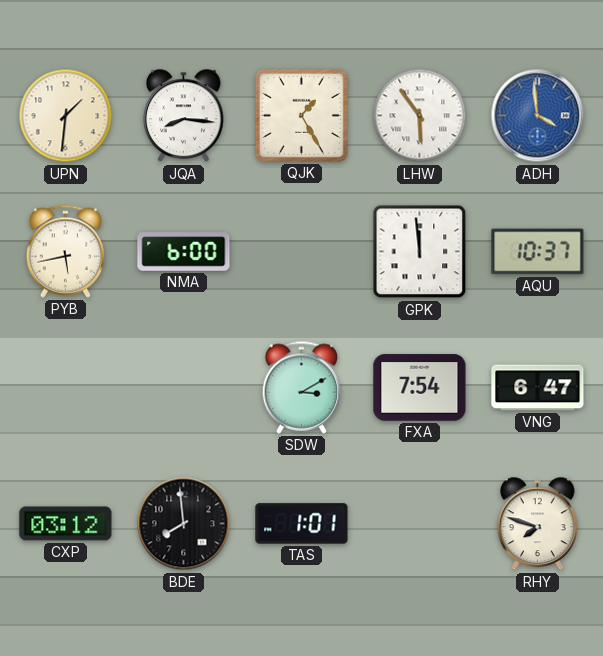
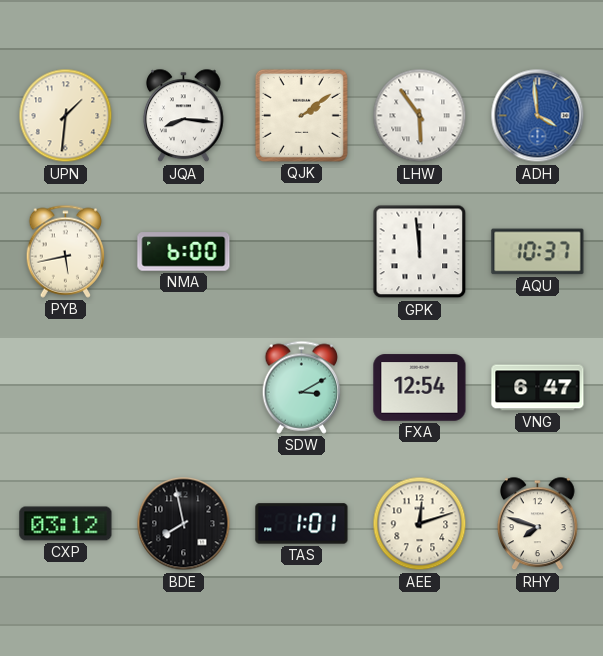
QJK: 1:25 -> 2:09 (301, 115)
FXA: 7:54 -> 12:54 (420, 388)
BDE: 7:59 -> 7:58 (184, 524)
AEE: none -> 12:12 (420, 524)
